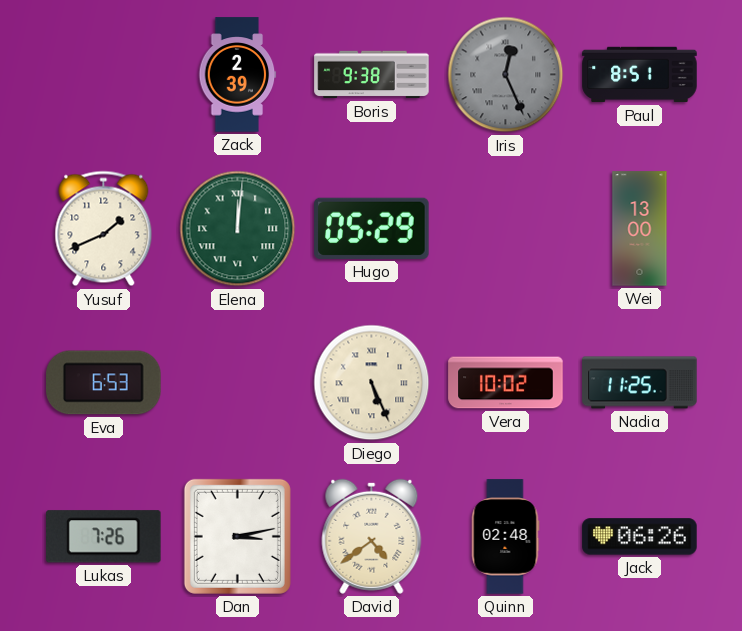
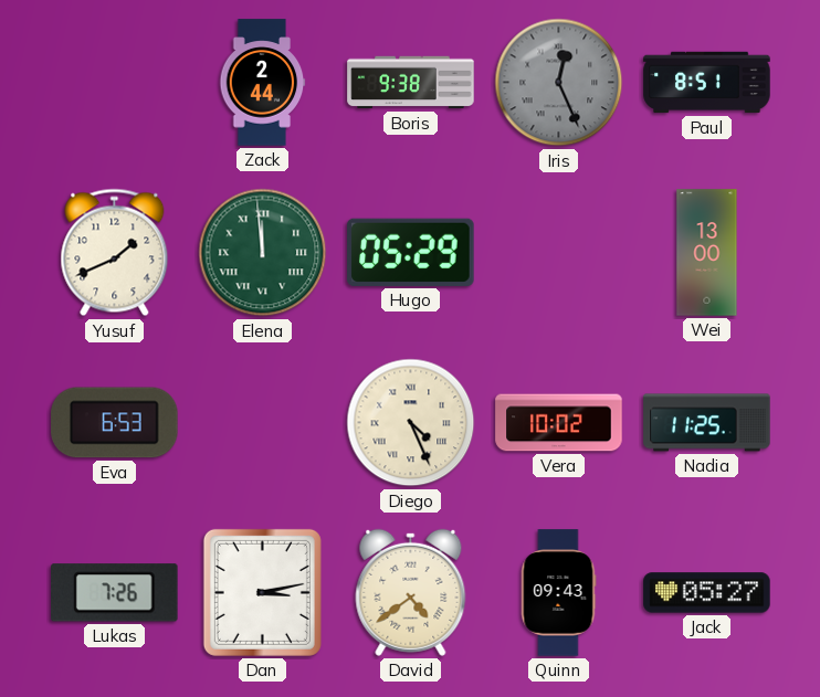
Zack: 2:39 -> 2:44 (263, 83)
Elena: 12:01 -> 11:59 (263, 253)
Diego: 5:26 -> 4:26 (411, 423)
Quinn: 02:48 -> 09:43 (558, 593)
Jack: 06:26 -> 05:27 (707, 593)
